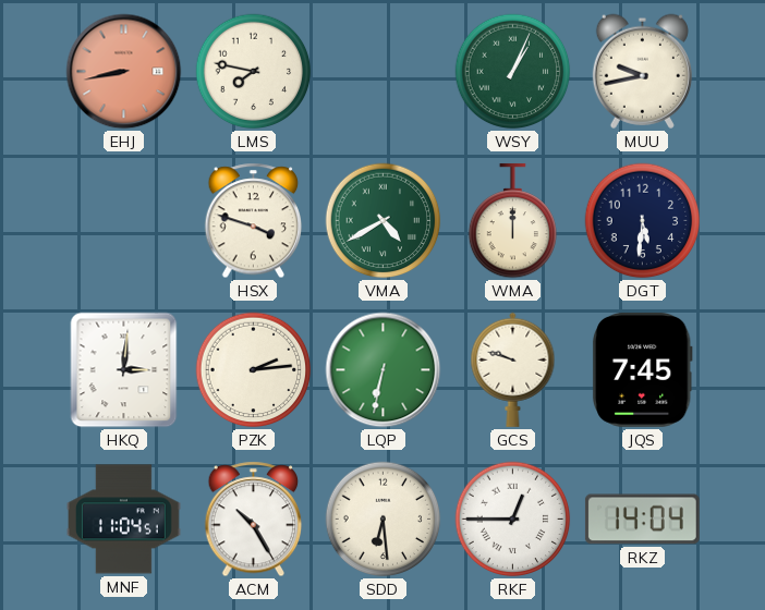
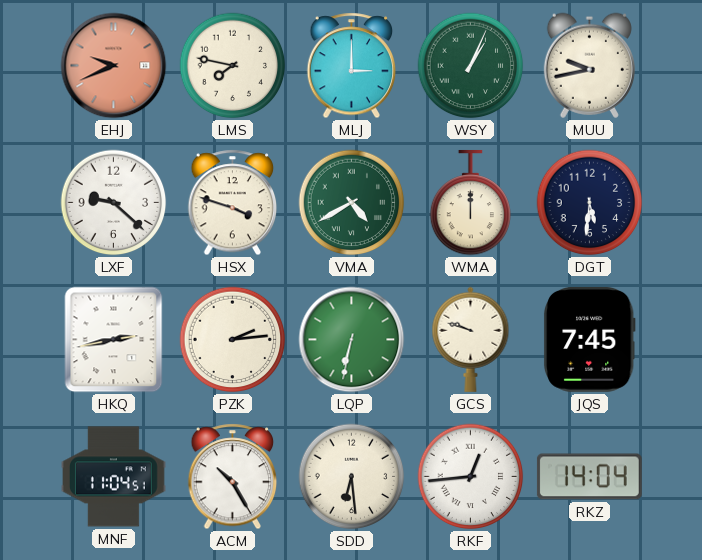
EHJ: 8:43 -> 9:41 (114, 66)
MLJ: none -> 3:00 (352, 66)
LXF: none -> 9:22 (114, 203)
HKQ: 3:01 -> 2:43 (114, 340)
RKF: 12:45 -> 12:44 (471, 477)
